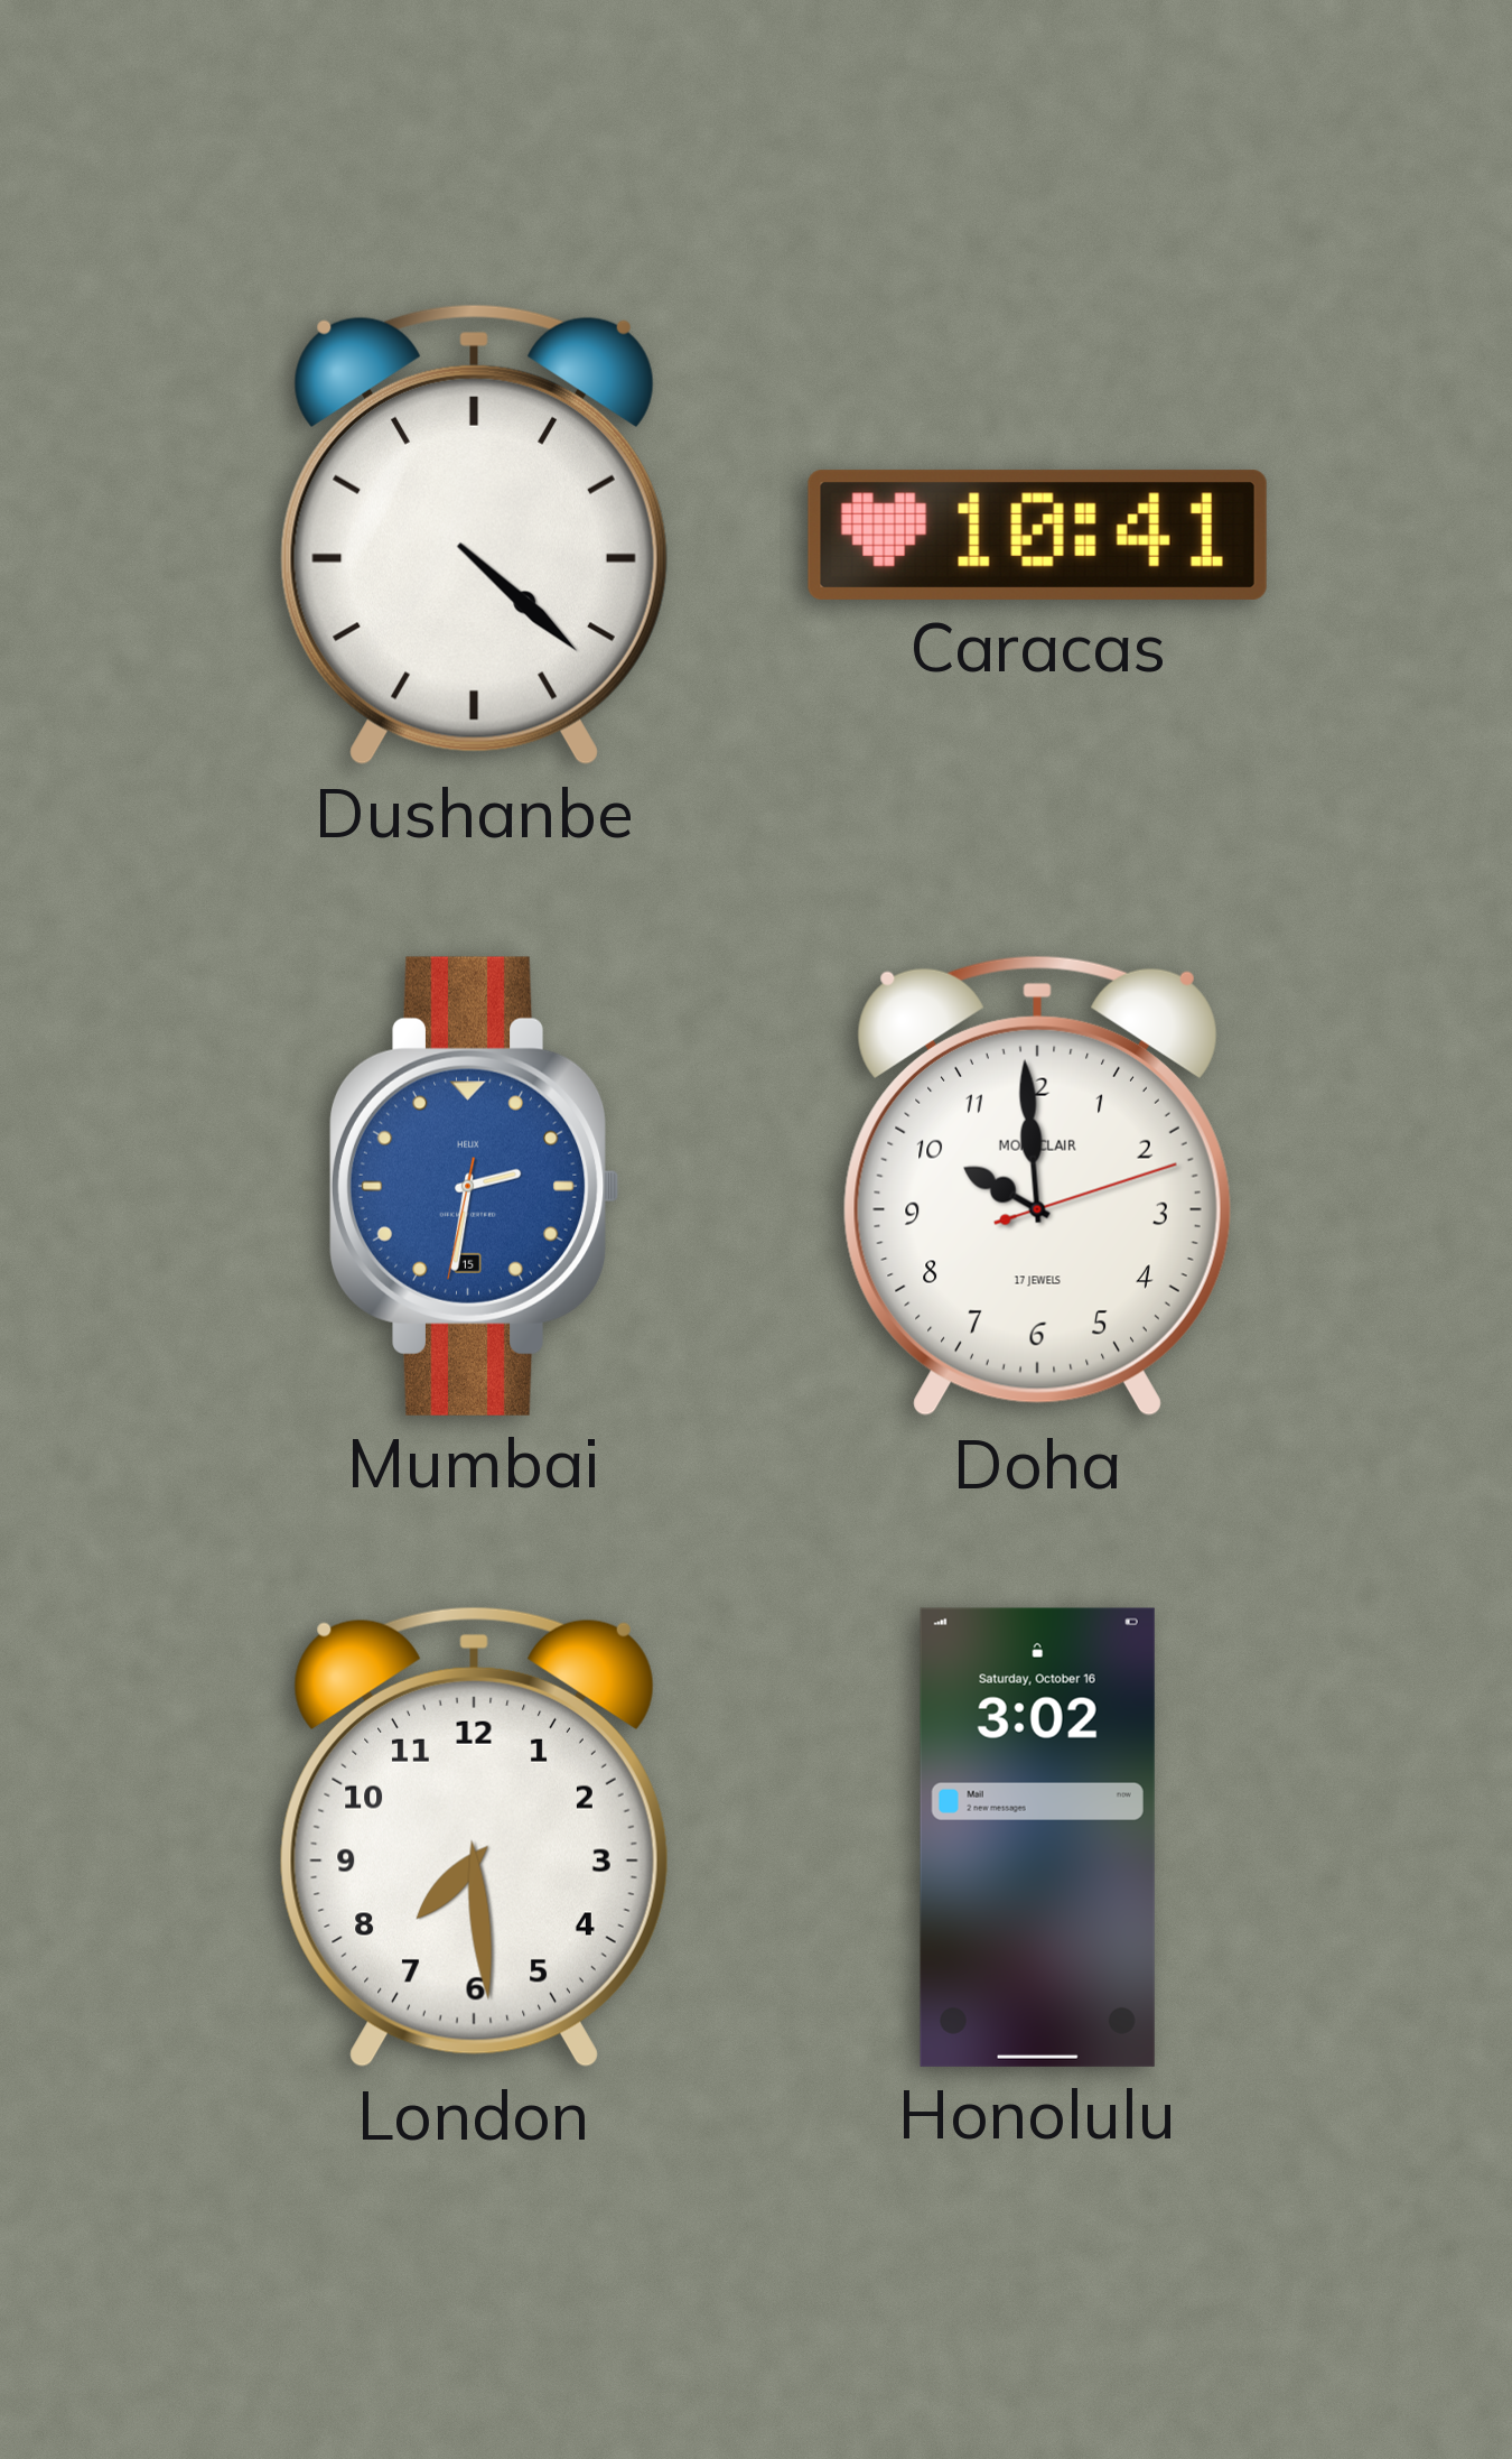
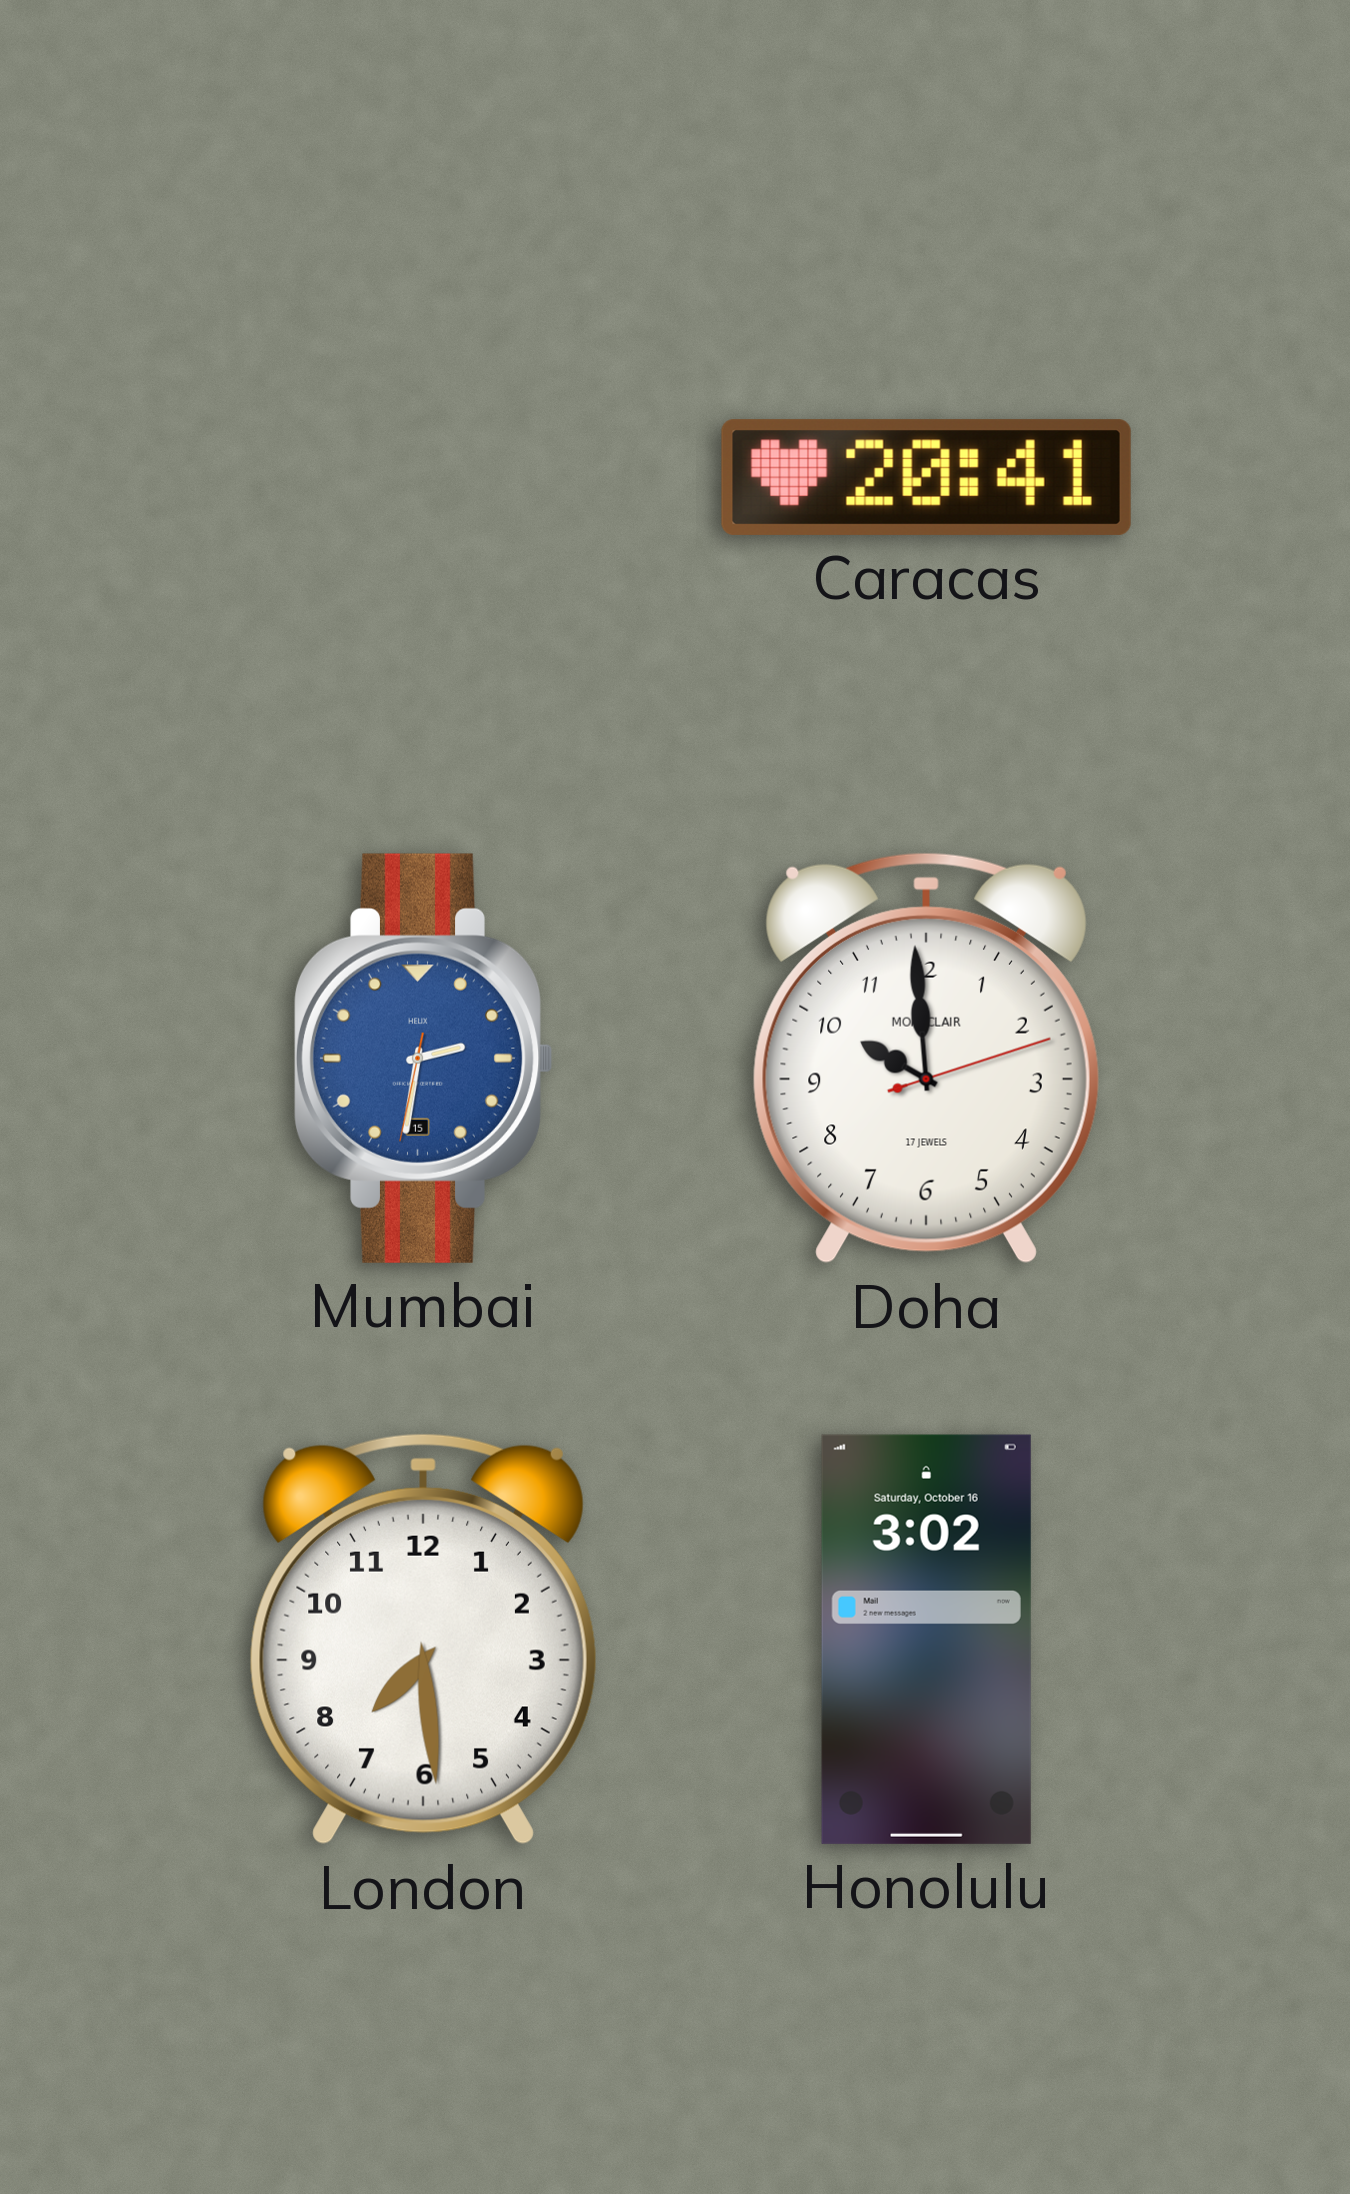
Dushanbe: 4:22 -> none (474, 535)
Caracas: 10:41 -> 20:41 (926, 477)
